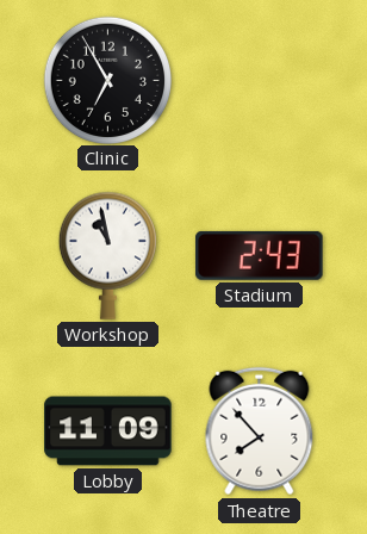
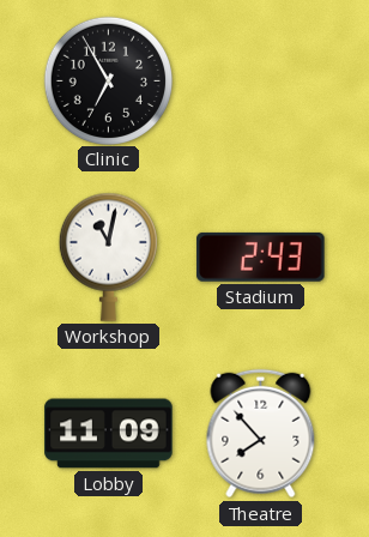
Workshop: 10:58 -> 11:02 (108, 257)
